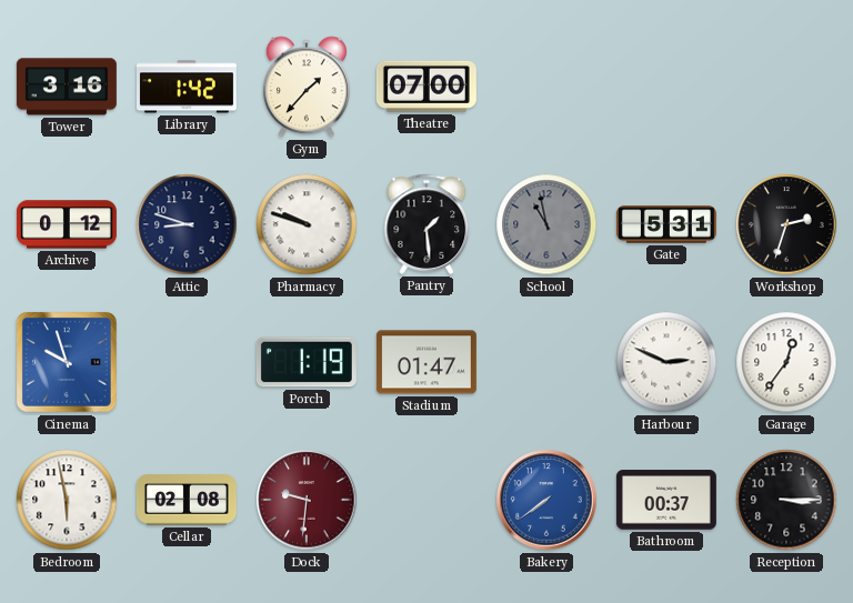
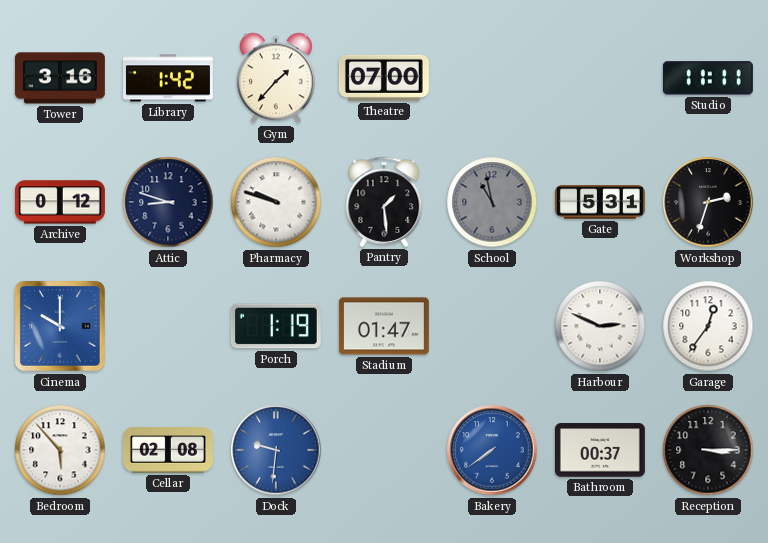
Studio: none -> 11:11 (708, 78)
Cinema: 9:57 -> 10:00 (60, 326)
Bedroom: 5:58 -> 5:53 (60, 450)
Dock dial: burgundy -> blue (276, 450)
